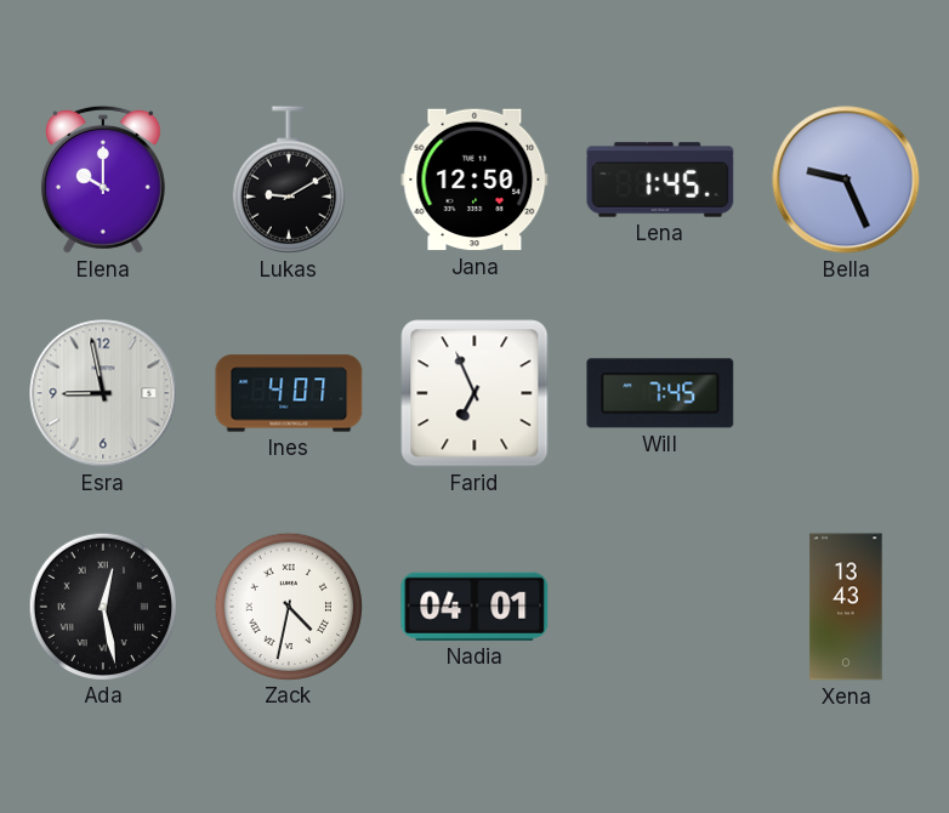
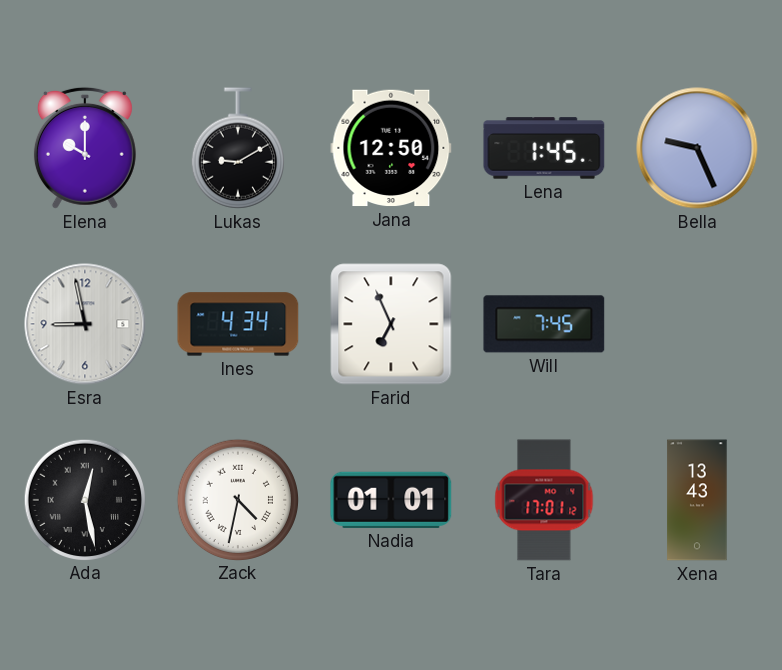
Ines: 4:07 -> 4:34 (238, 324)
Nadia: 04:01 -> 01:01 (391, 500)
Tara: none -> 17:01 (544, 500)
